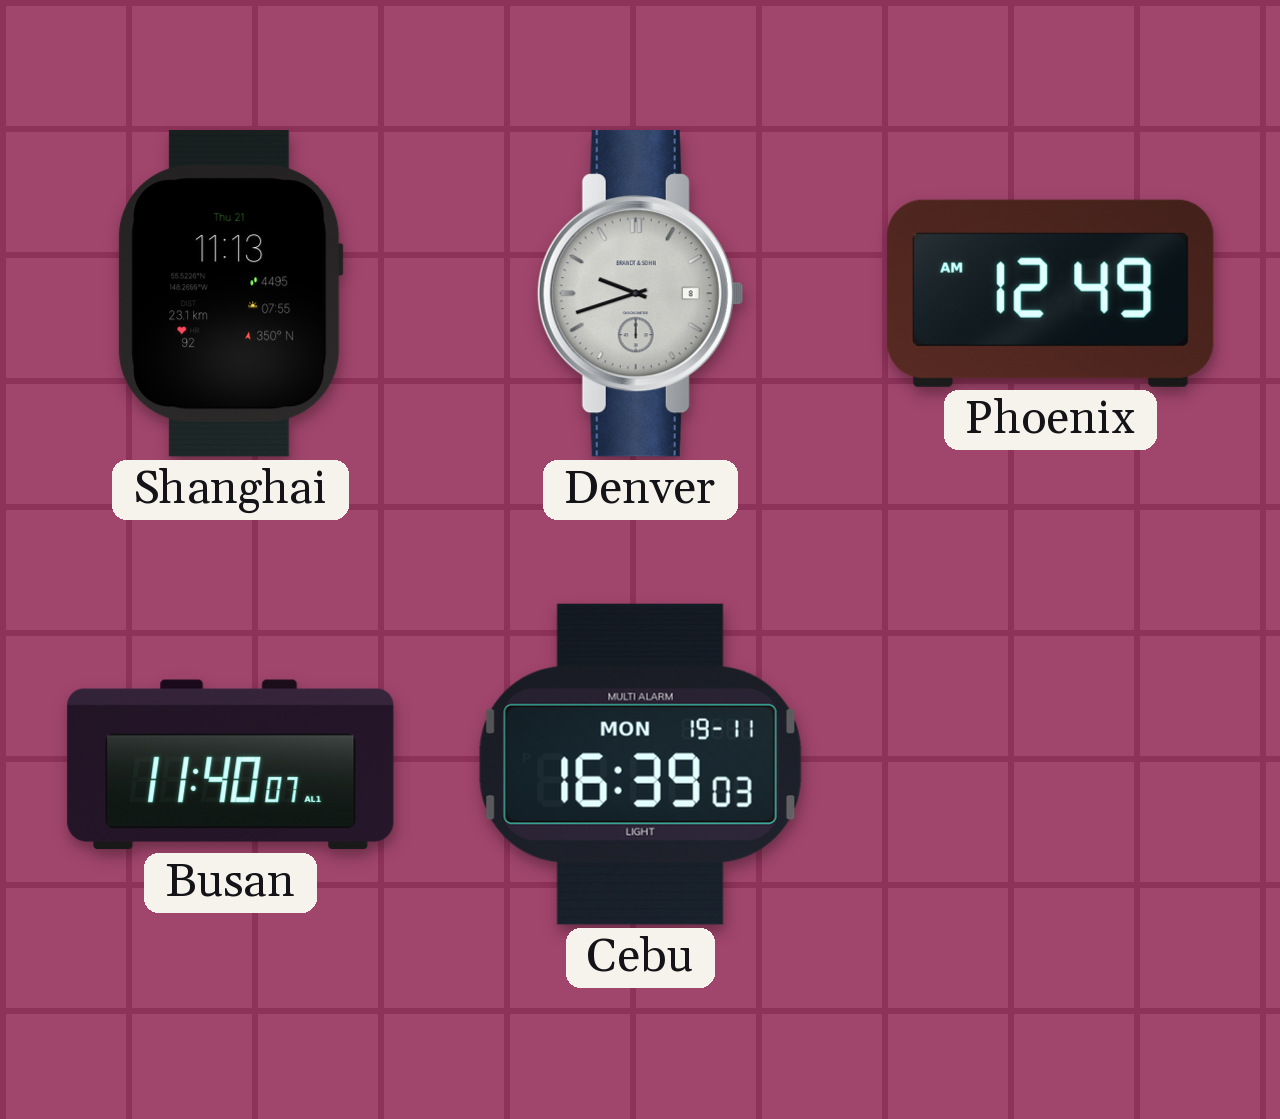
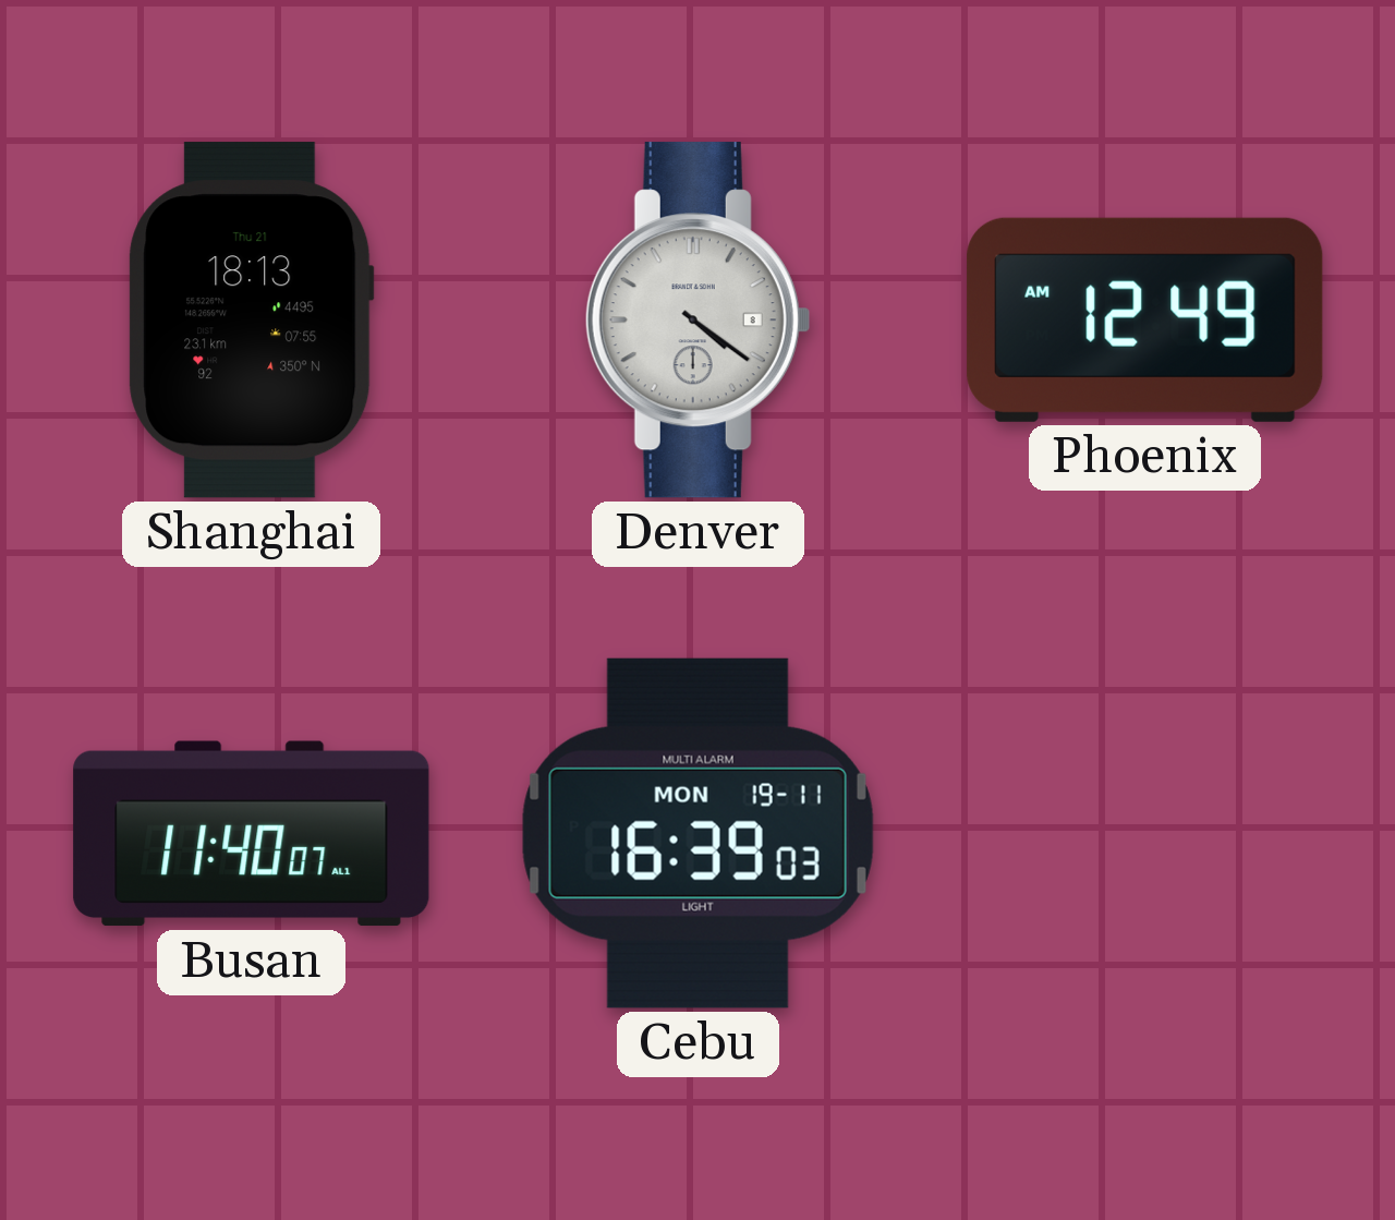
Shanghai: 11:13 -> 18:13 (252, 321)
Denver: 9:42 -> 4:21 (697, 321)
